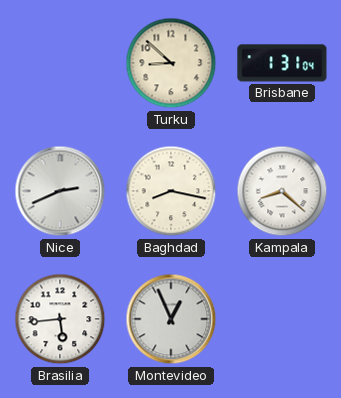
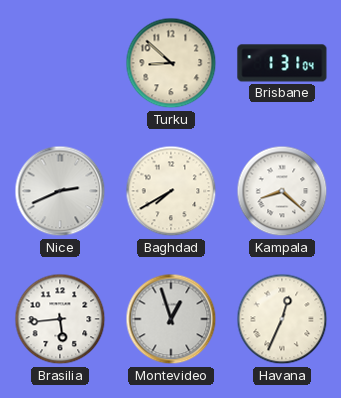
Baghdad: 8:17 -> 7:40 (171, 191)
Montevideo: 12:56 -> 12:57 (171, 319)
Havana: none -> 12:34 (282, 319)
